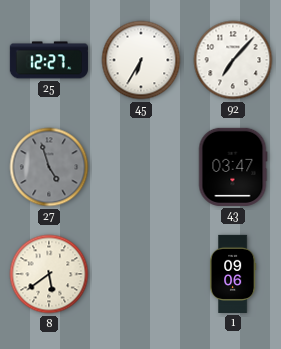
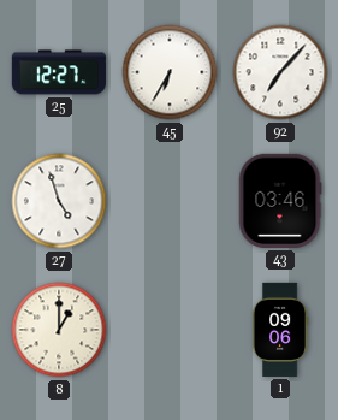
27 dial: grey -> white (59, 201)
43: 03:47 -> 03:46 (280, 201)
8: 5:39 -> 1:00 (59, 330)
